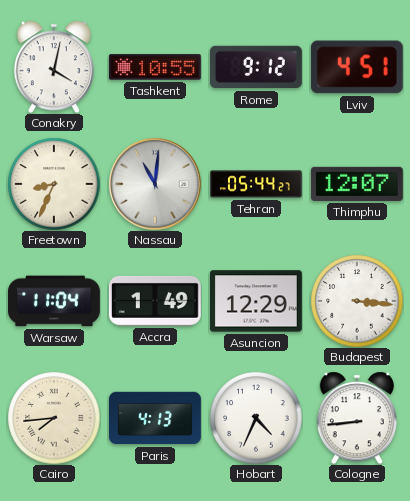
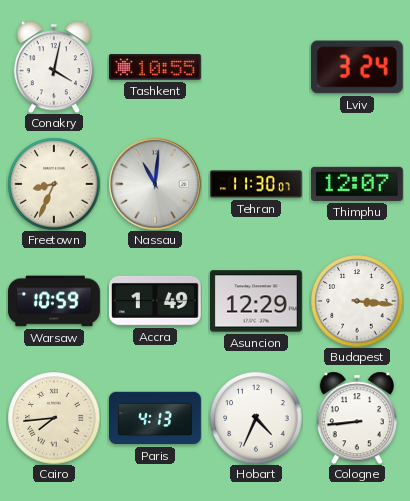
Rome: 9:12 -> none (256, 67)
Lviv: 4:51 -> 3:24 (357, 67)
Tehran: 05:44 -> 11:30 (257, 184)
Warsaw: 11:04 -> 10:59 (55, 301)
